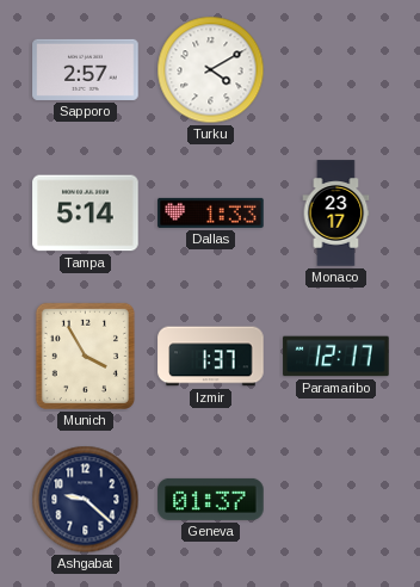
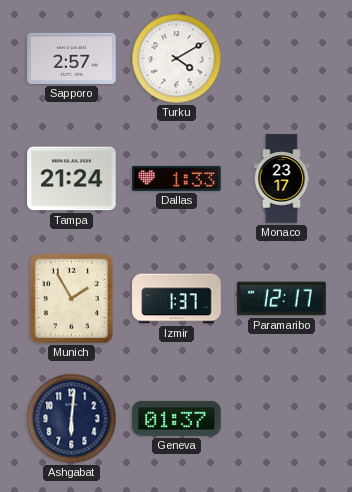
Tampa: 5:14 -> 21:24 (72, 179)
Munich: 3:55 -> 1:55 (71, 298)
Ashgabat: 9:22 -> 6:01 (72, 419)
